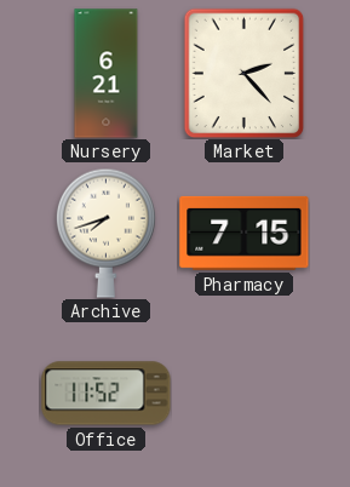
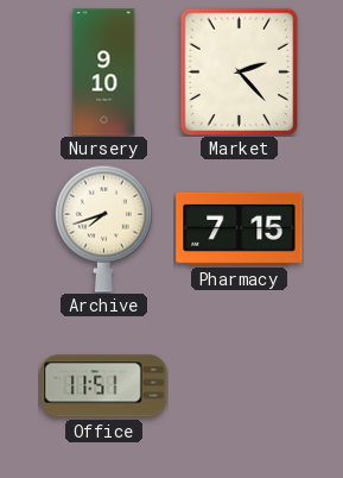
Nursery: 6:21 -> 9:10 (104, 73)
Office: 11:52 -> 11:51 (104, 386)
